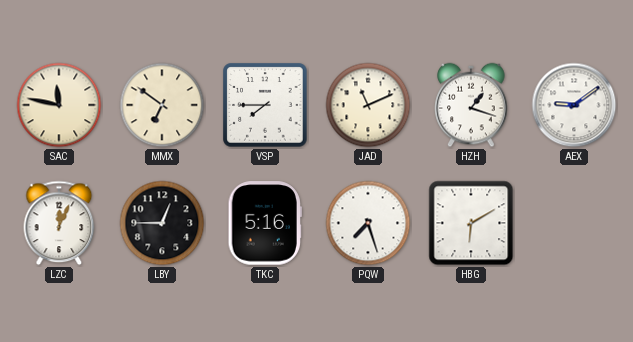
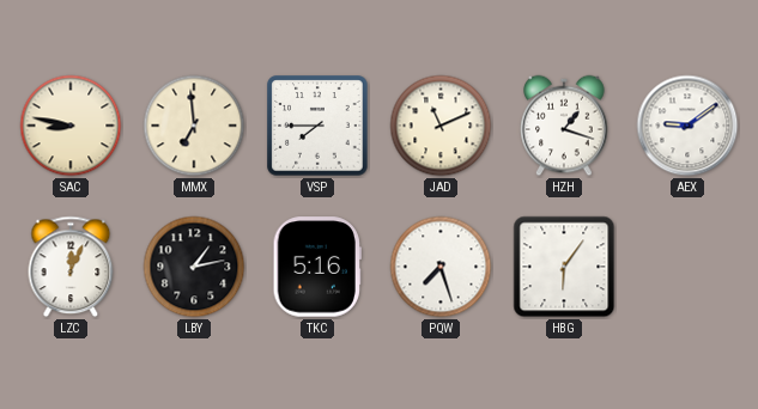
SAC: 11:47 -> 8:47 (71, 126)
MMX: 6:51 -> 6:59 (194, 126)
LBY: 12:45 -> 1:13 (194, 267)
HBG: 6:10 -> 6:06 (564, 267)
